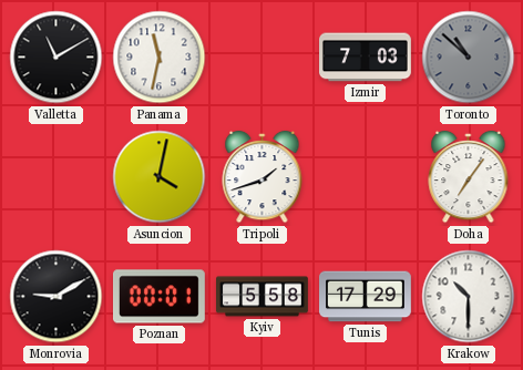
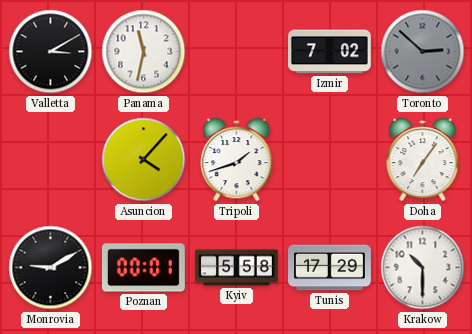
Valletta: 11:10 -> 3:10 (51, 52)
Izmir: 7:03 -> 7:02 (330, 52)
Toronto: 10:52 -> 2:52 (423, 52)
Asuncion: 4:02 -> 4:07 (144, 160)
